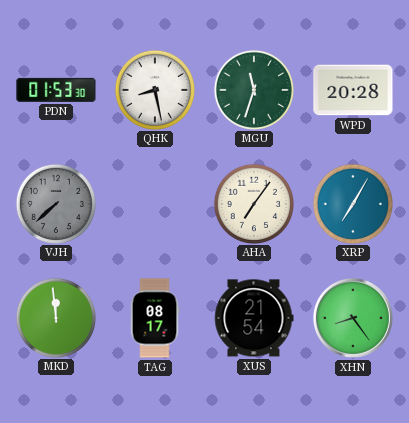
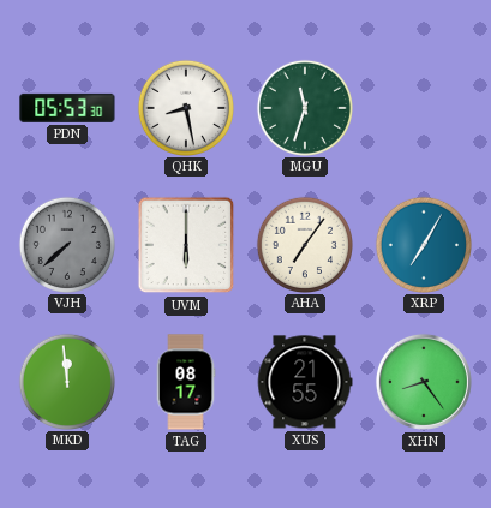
PDN: 01:53 -> 05:53 (67, 108)
WPD: 20:28 -> none (353, 90)
UVM: none -> 6:00 (186, 245)
XUS: 21:54 -> 21:55 (305, 382)
